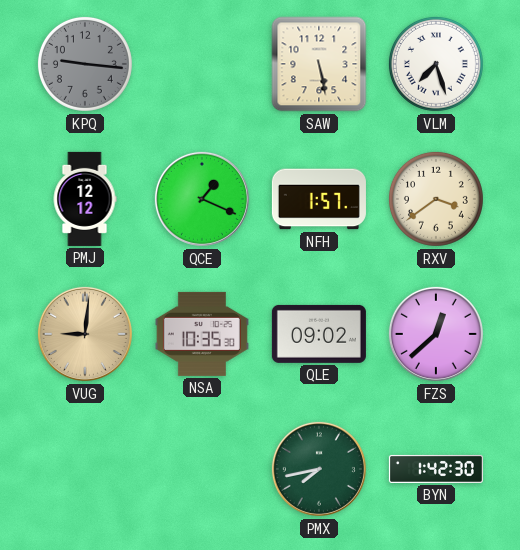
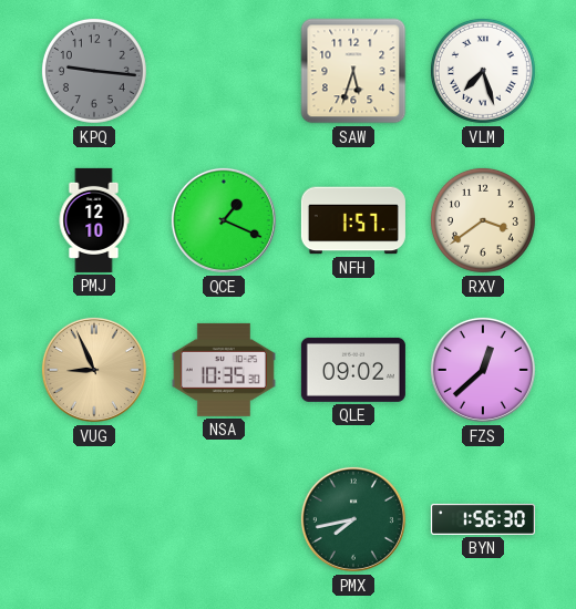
SAW: 5:28 -> 5:33 (353, 71)
PMJ: 12:12 -> 12:10 (94, 220)
VUG: 9:01 -> 8:56 (94, 370)
BYN: 1:42 -> 1:56 (483, 519)
